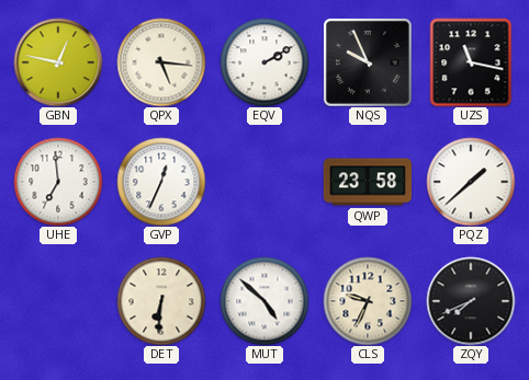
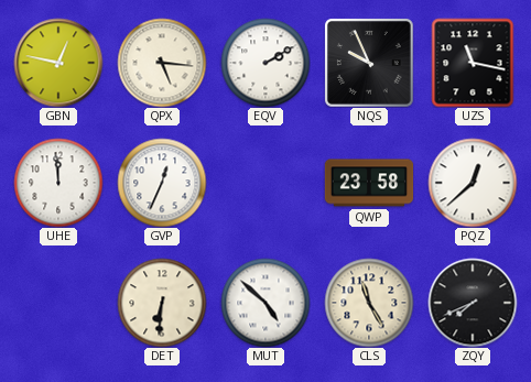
UHE: 6:59 -> 11:59 (58, 183)
PQZ: 1:38 -> 12:38 (473, 183)
CLS: 9:34 -> 11:25 (369, 303)
